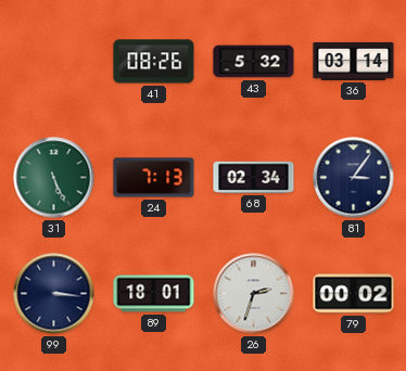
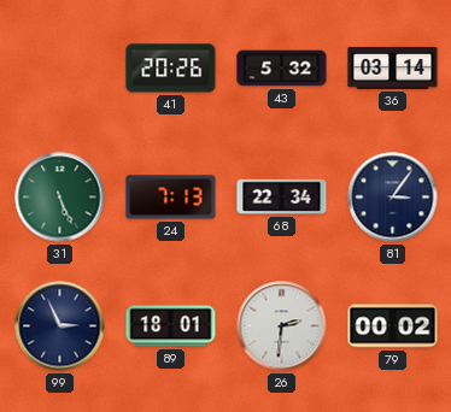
41: 08:26 -> 20:26 (171, 69)
68: 02:34 -> 22:34 (282, 196)
99: 3:16 -> 2:56 (60, 326)
26: 2:33 -> 2:31 (282, 326)
